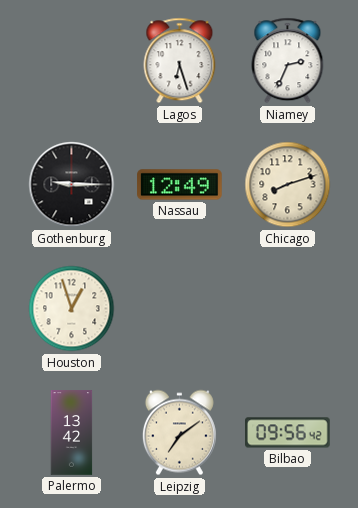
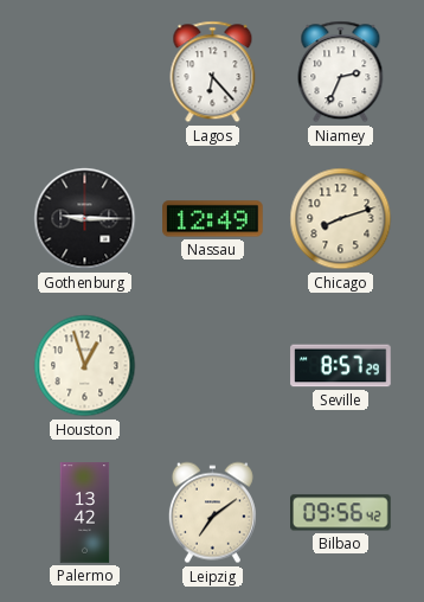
Lagos: 6:27 -> 6:23 (213, 72)
Seville: none -> 8:57 (341, 366)
